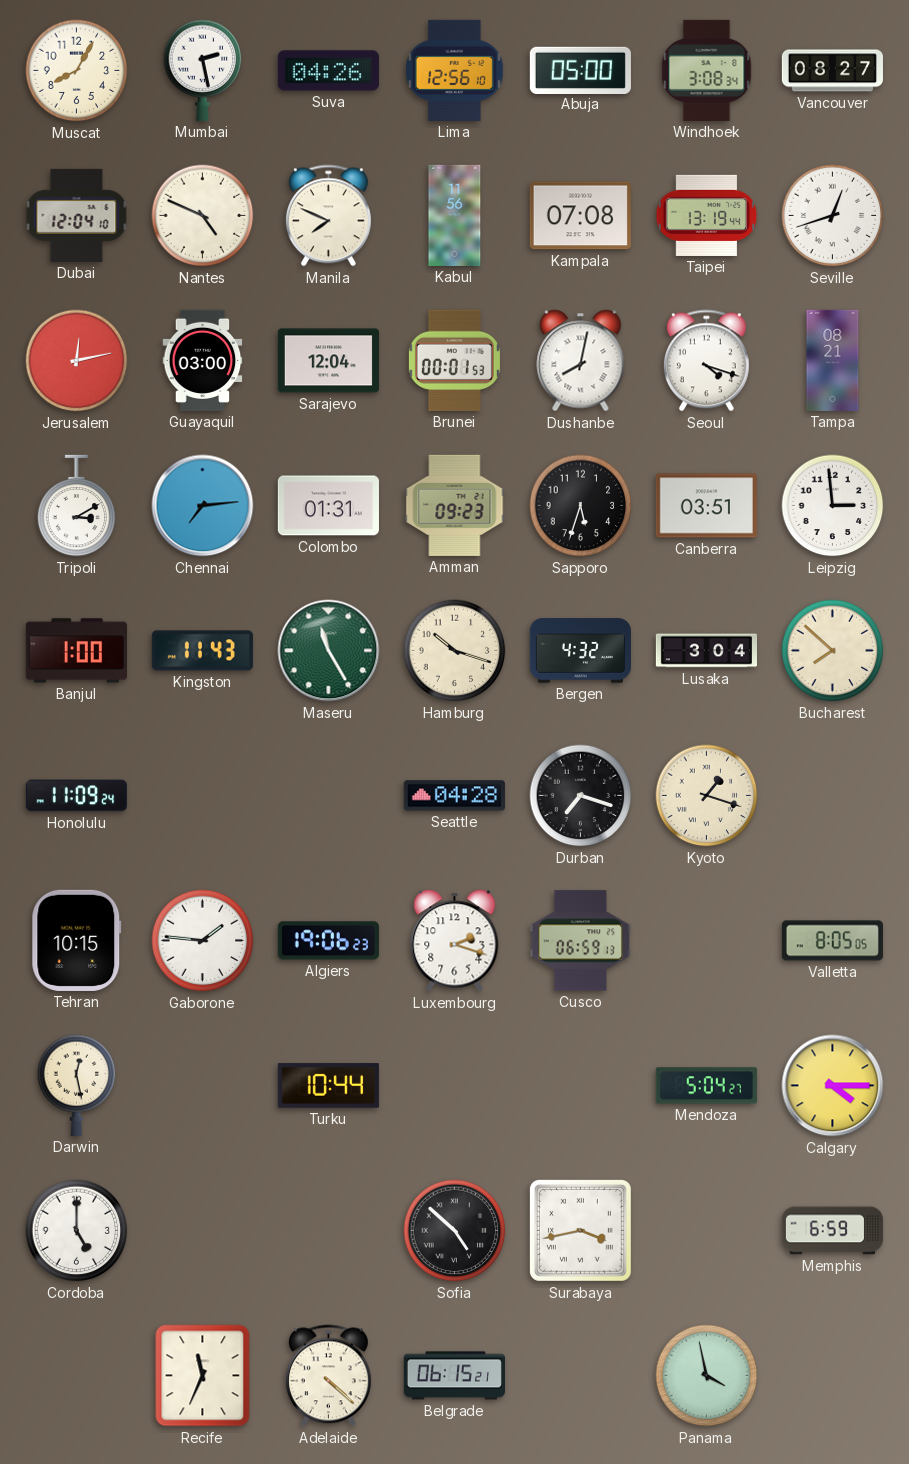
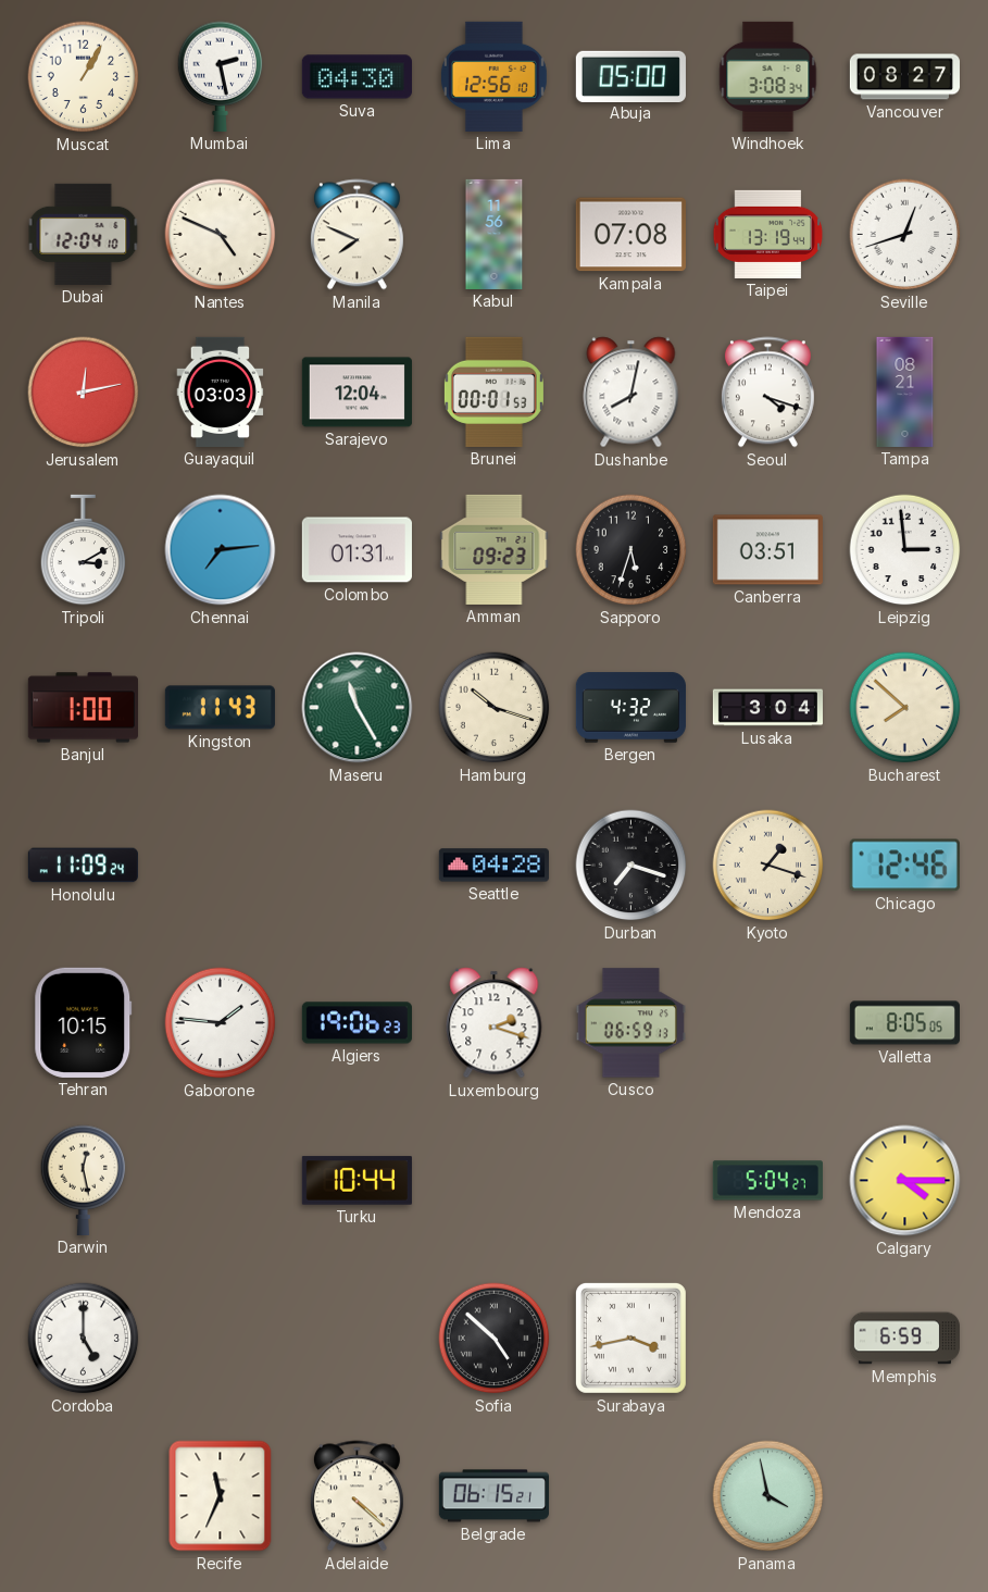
Muscat: 8:05 -> 1:05 (84, 77)
Suva: 04:26 -> 04:30 (357, 77)
Guayaquil: 03:00 -> 03:03 (221, 391)
Chicago: none -> 12:46 (904, 866)
